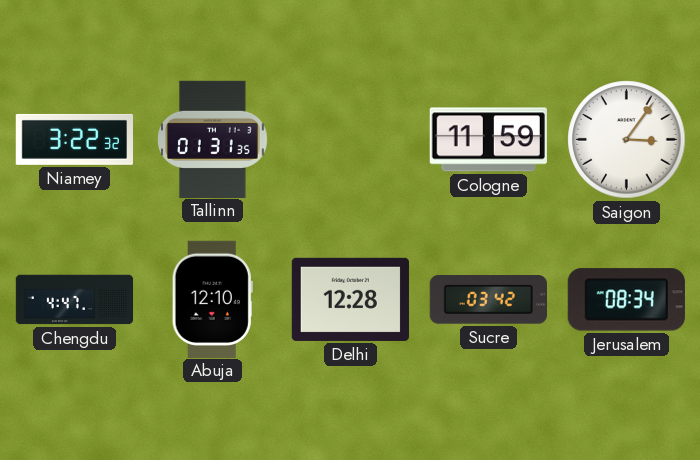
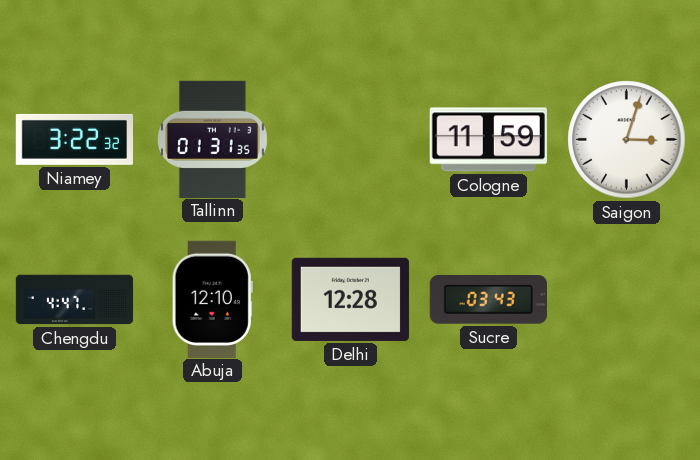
Saigon: 3:06 -> 3:03 (627, 140)
Sucre: 03:42 -> 03:43 (488, 300)
Jerusalem: 08:34 -> none (626, 300)
